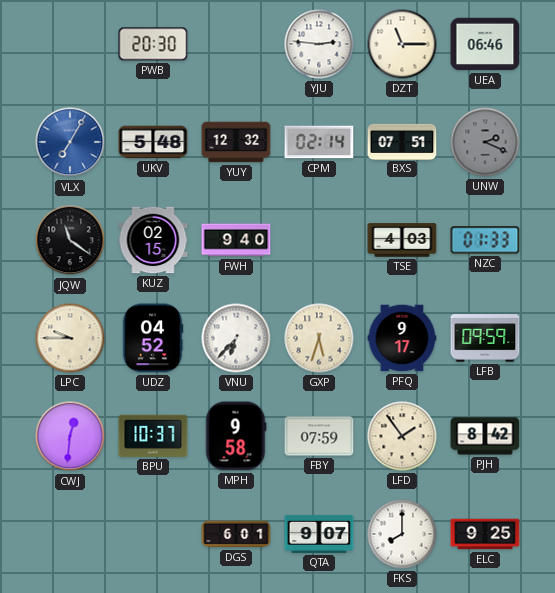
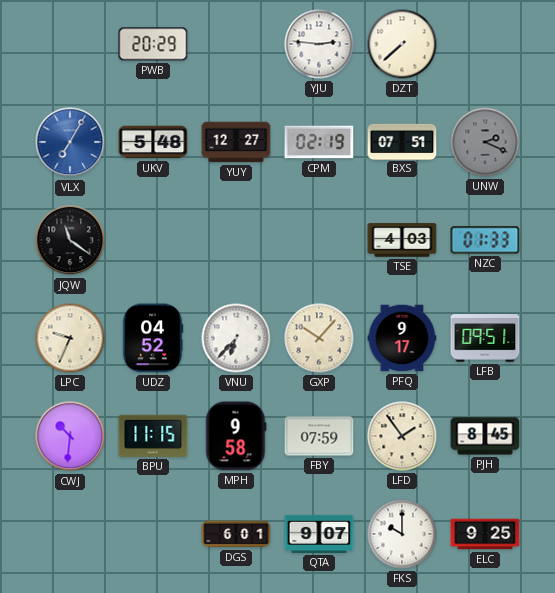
PWB: 20:30 -> 20:29 (153, 44)
DZT: 11:15 -> 7:38 (402, 44)
UEA: 06:46 -> none (485, 44)
YUY: 12:32 -> 12:27 (236, 142)
CPM: 02:14 -> 02:19 (319, 142)
KUZ: 02:15 -> none (153, 240)
FWH: 9:40 -> none (236, 240)
LPC: 9:45 -> 9:34 (70, 338)
GXP: 5:33 -> 10:07 (319, 338)
LFB: 09:59 -> 09:51 (485, 338)
CWJ: 12:31 -> 10:31 (70, 436)
BPU: 10:37 -> 11:15 (153, 436)
PJH: 8:42 -> 8:45 (485, 436)
FKS: 8:00 -> 10:00 (402, 534)
